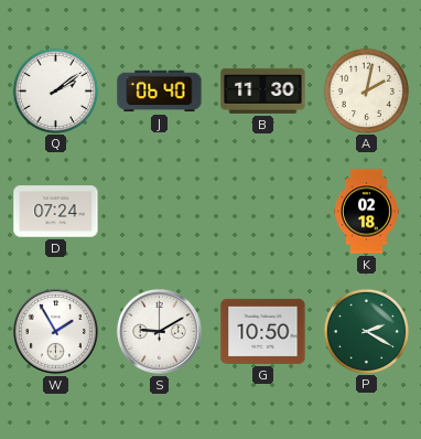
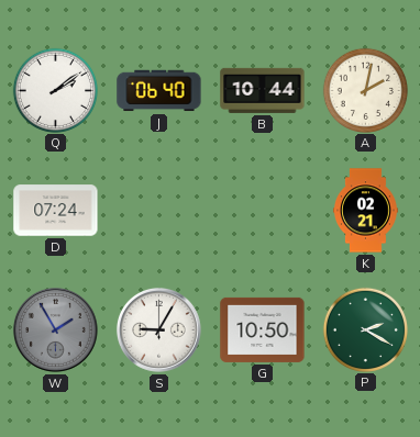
B: 11:30 -> 10:44 (263, 90)
K: 02:18 -> 02:21 (366, 211)
W dial: white -> grey (56, 330)
S: 9:10 -> 9:05 (159, 330)
